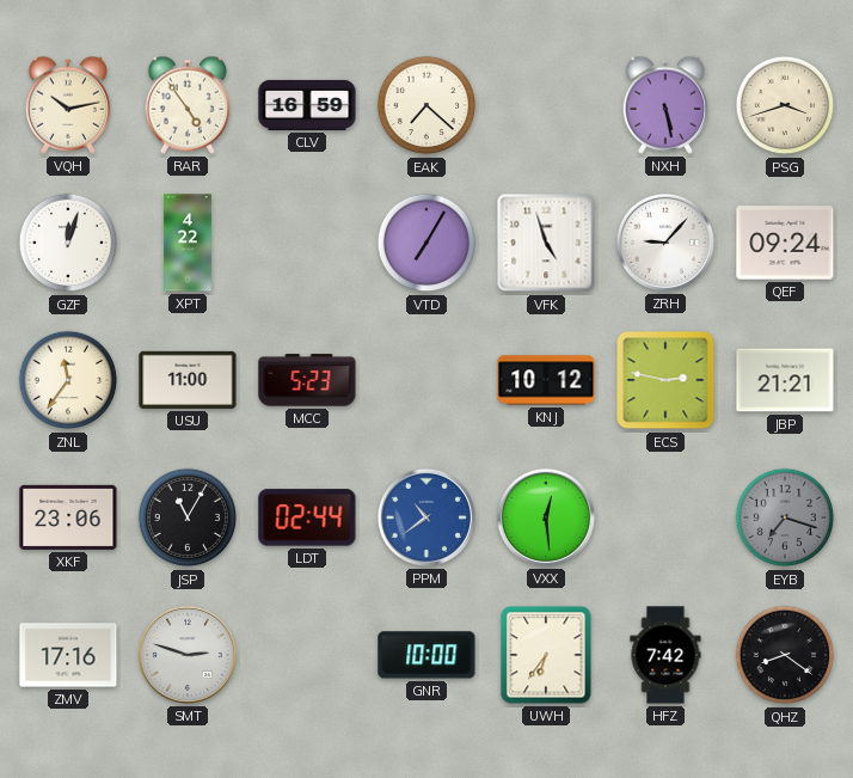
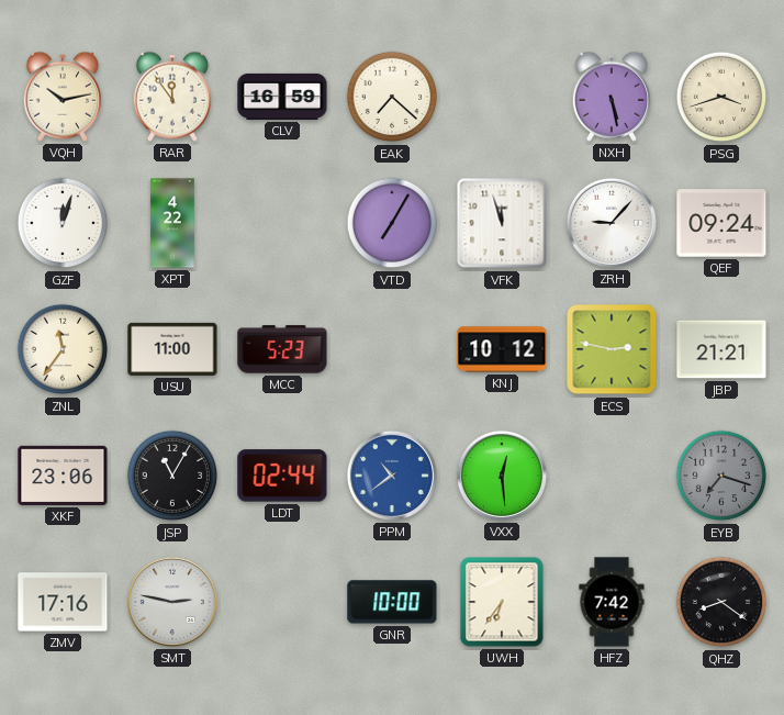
RAR: 4:54 -> 11:54 (171, 97)
VFK: 4:57 -> 11:57 (502, 223)
SMT: 2:48 -> 2:47 (172, 602)
